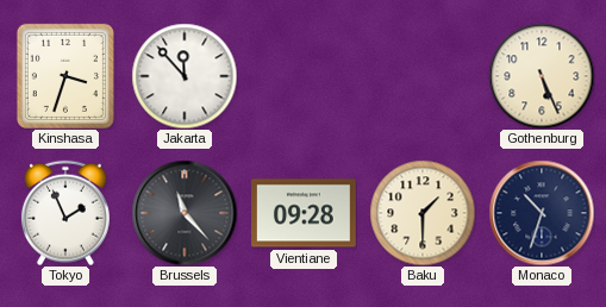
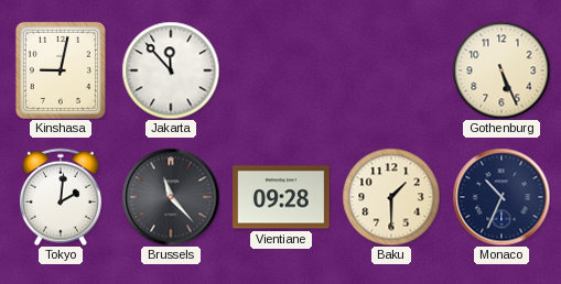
Kinshasa: 3:33 -> 9:02 (61, 70)
Tokyo: 1:56 -> 2:01 (61, 197)
Monaco: 10:33 -> 10:34 (501, 197)
